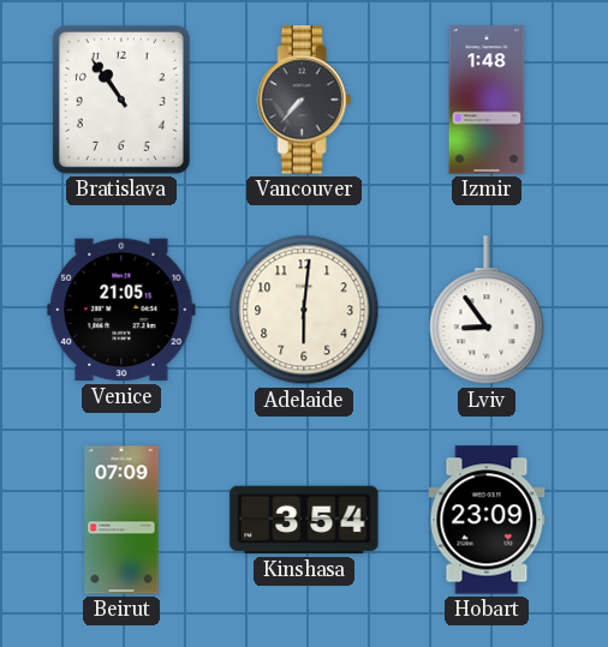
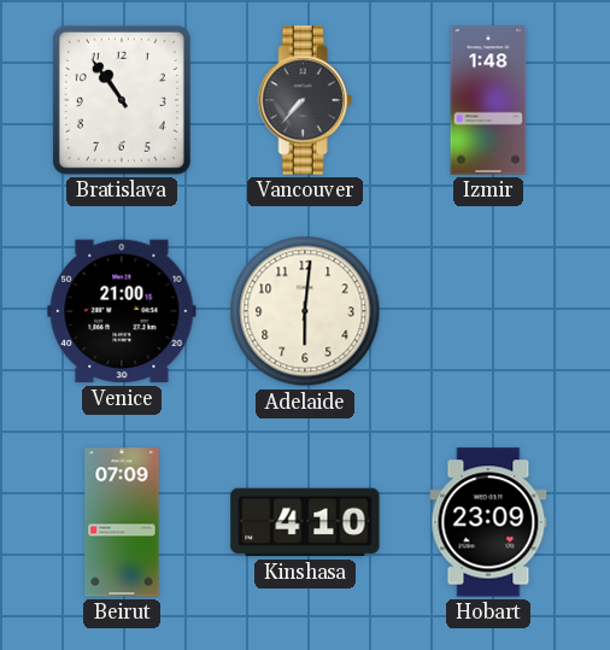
Venice: 21:05 -> 21:00 (122, 311)
Lviv: 8:54 -> none (487, 311)
Kinshasa: 3:54 -> 4:10 (305, 522)
